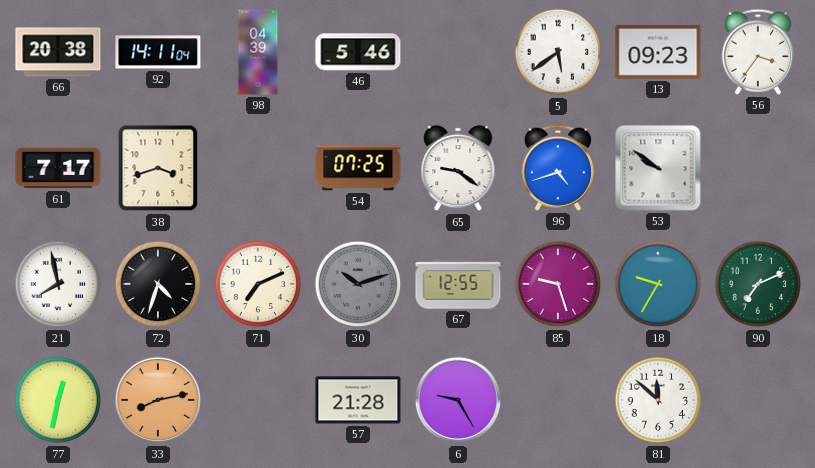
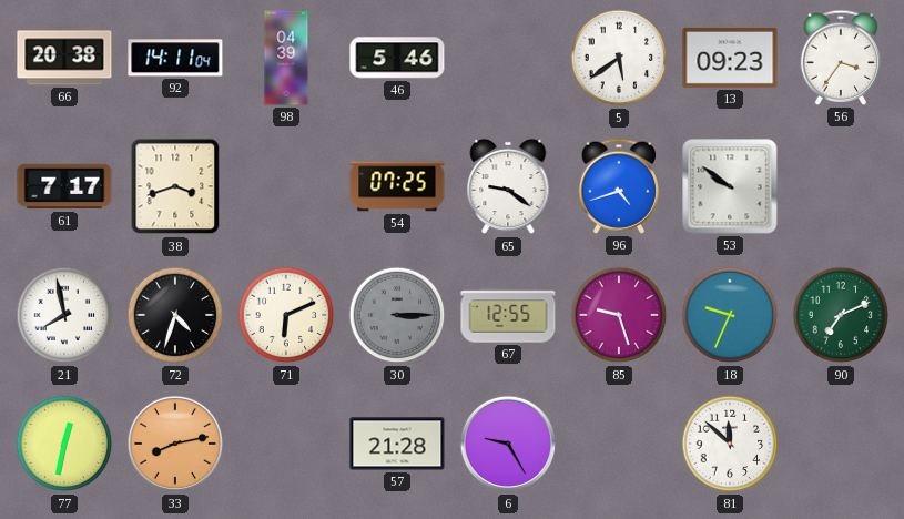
71: 7:11 -> 6:11 (286, 315)
30: 10:12 -> 3:15 (397, 315)
18: 9:35 -> 9:34 (730, 315)
